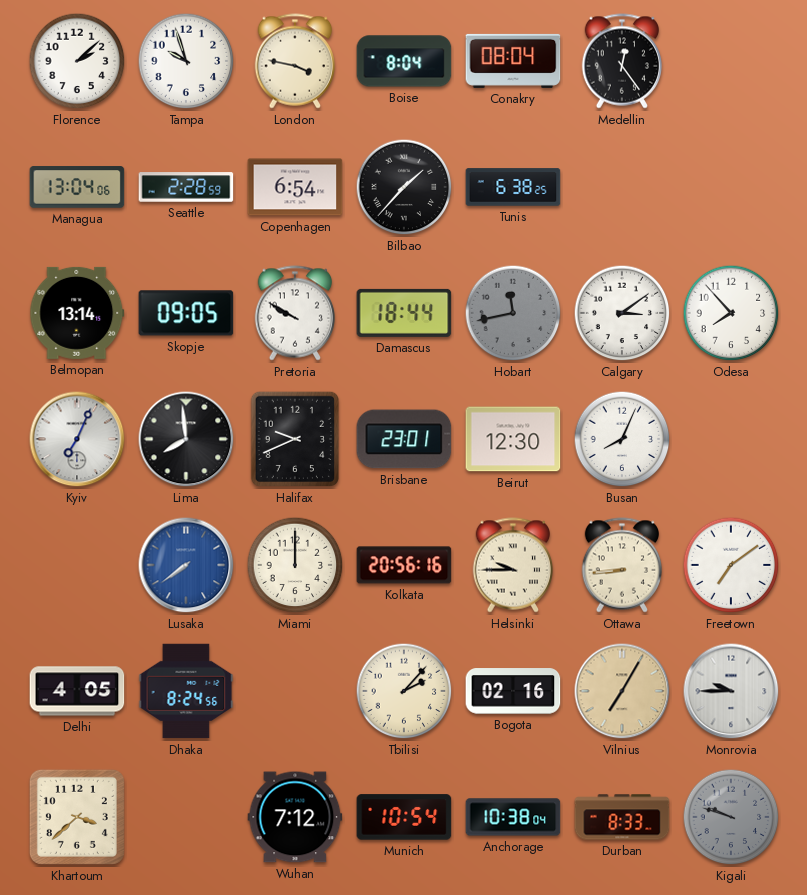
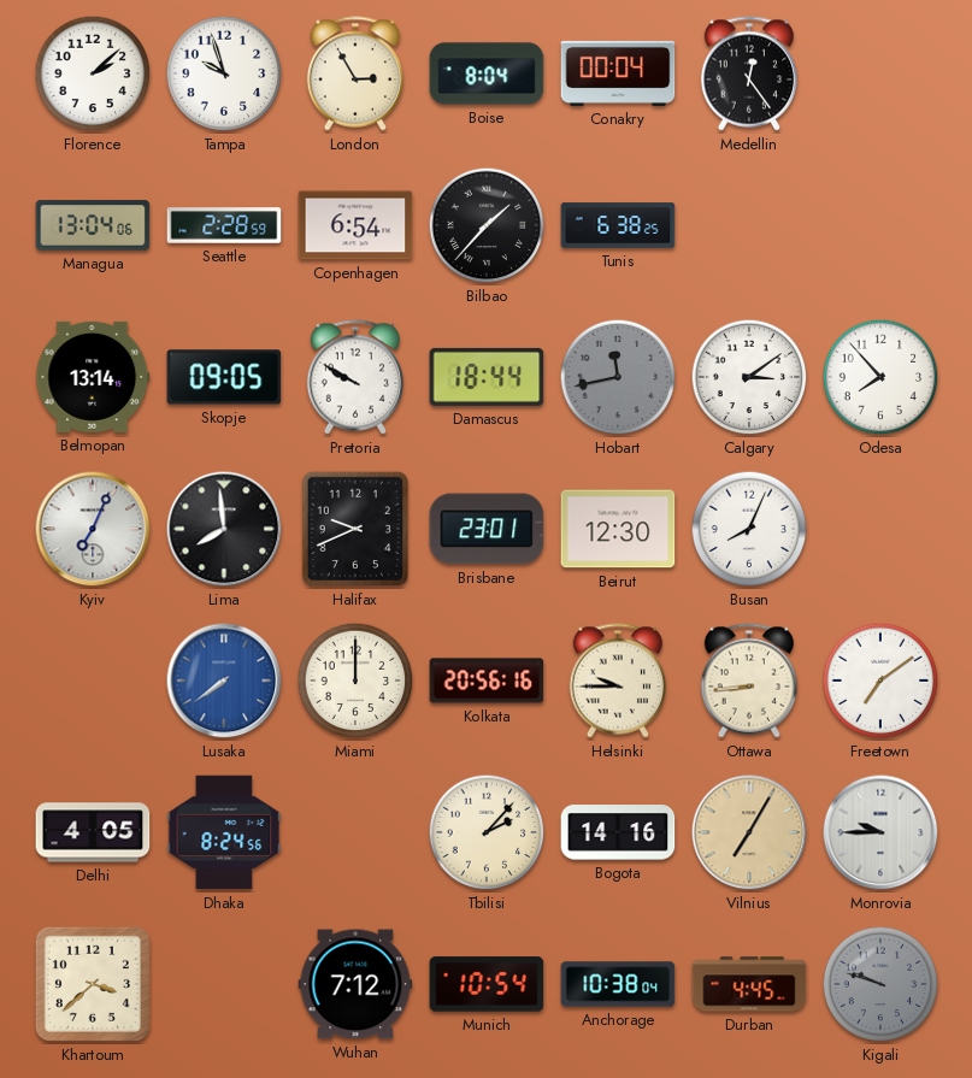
London: 3:47 -> 2:55 (354, 73)
Conakry: 08:04 -> 00:04 (618, 73)
Bogota: 02:16 -> 14:16 (618, 832)
Durban: 8:33 -> 4:45 (749, 984)
